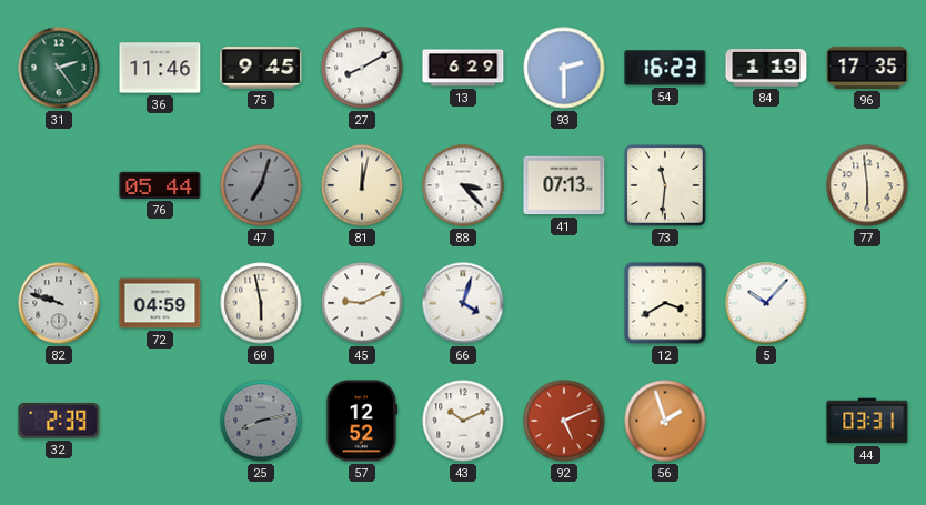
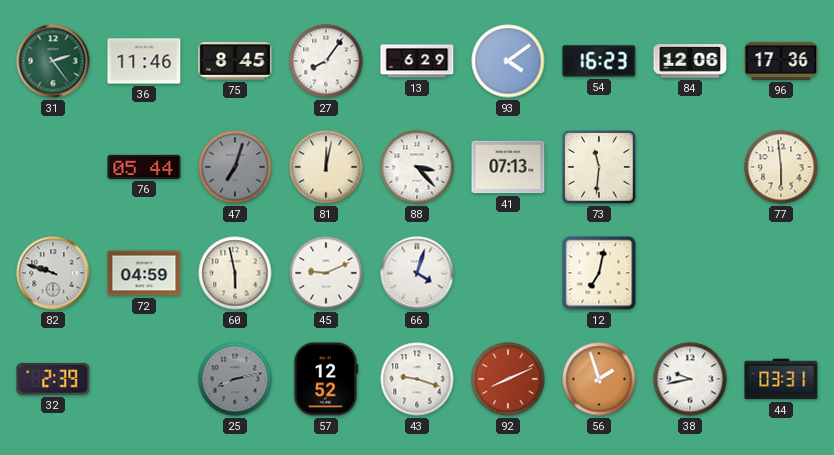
75: 9:45 -> 8:45 (235, 61)
27: 8:10 -> 8:06 (326, 61)
93: 2:30 -> 4:09 (508, 61)
84: 1:19 -> 12:06 (690, 61)
96: 17:35 -> 17:36 (781, 61)
12: 3:40 -> 7:02 (599, 273)
5: 10:07 -> none (766, 303)
43: 10:11 -> 9:18 (417, 379)
92: 5:11 -> 8:11 (508, 379)
38: none -> 9:43 (690, 379)
